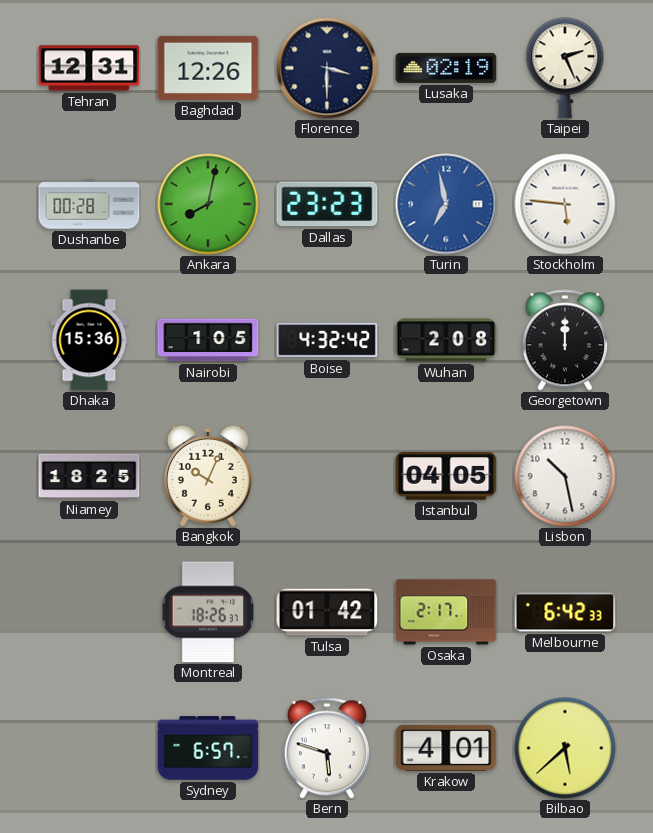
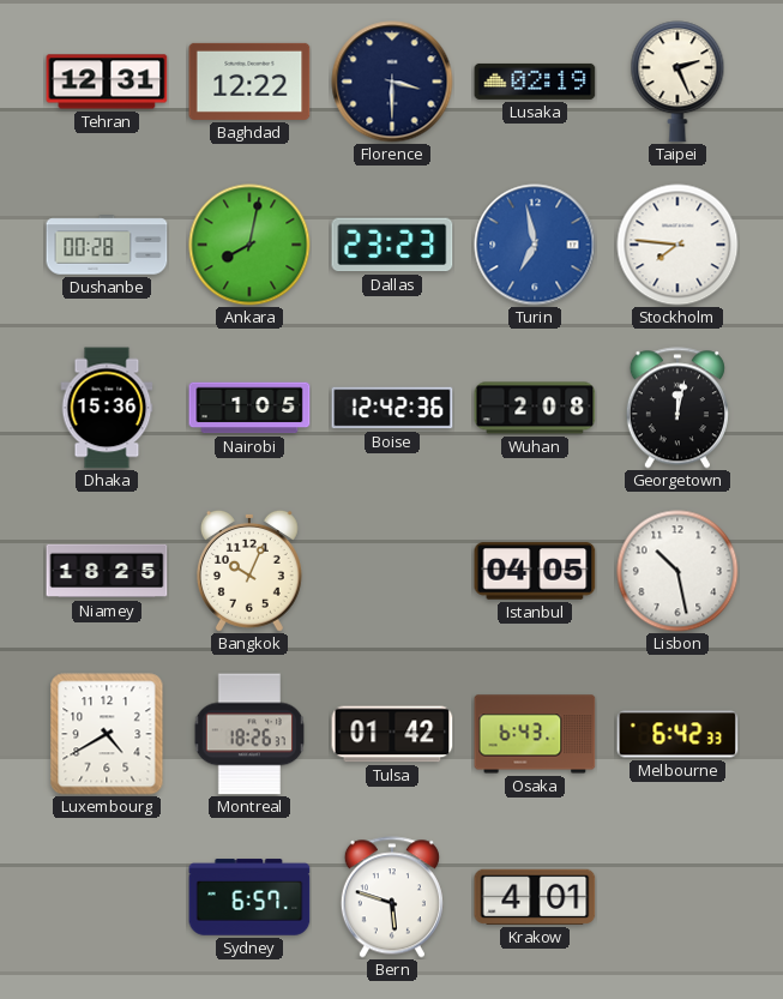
Baghdad: 12:26 -> 12:22 (249, 82)
Stockholm: 5:46 -> 7:46 (677, 245)
Boise: 4:32 -> 12:42 (392, 408)
Georgetown: 12:00 -> 12:02 (677, 408)
Luxembourg: none -> 4:40 (107, 734)
Osaka: 2:17 -> 6:43 (535, 734)
Bilbao: 5:38 -> none (565, 748)
